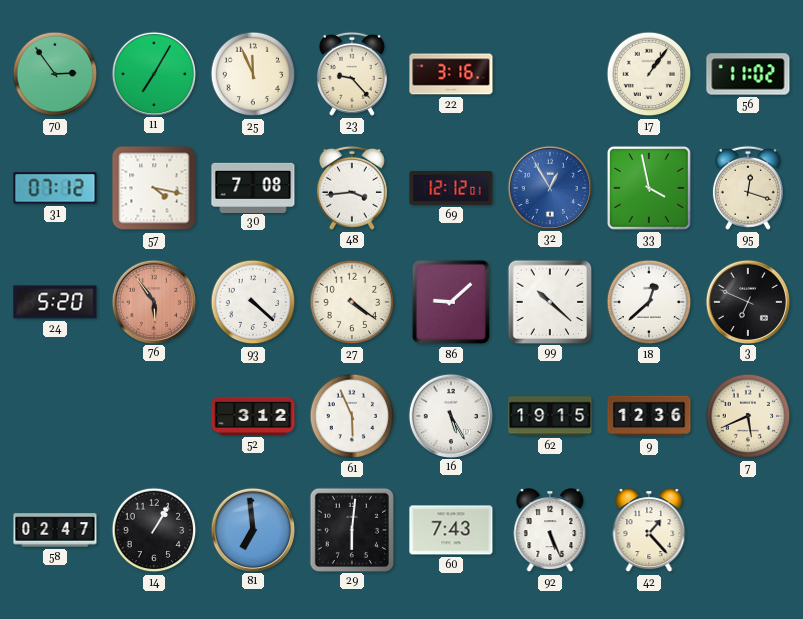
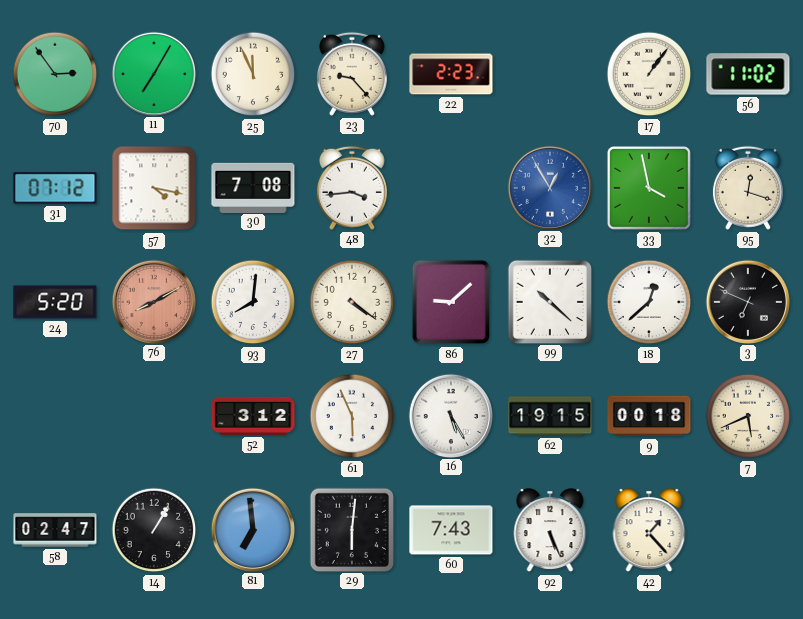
22: 3:16 -> 2:23 (451, 74)
69: 12:12 -> none (451, 188)
76: 5:54 -> 8:10 (153, 301)
93: 4:22 -> 8:01 (253, 302)
9: 12:36 -> 00:18 (649, 416)
